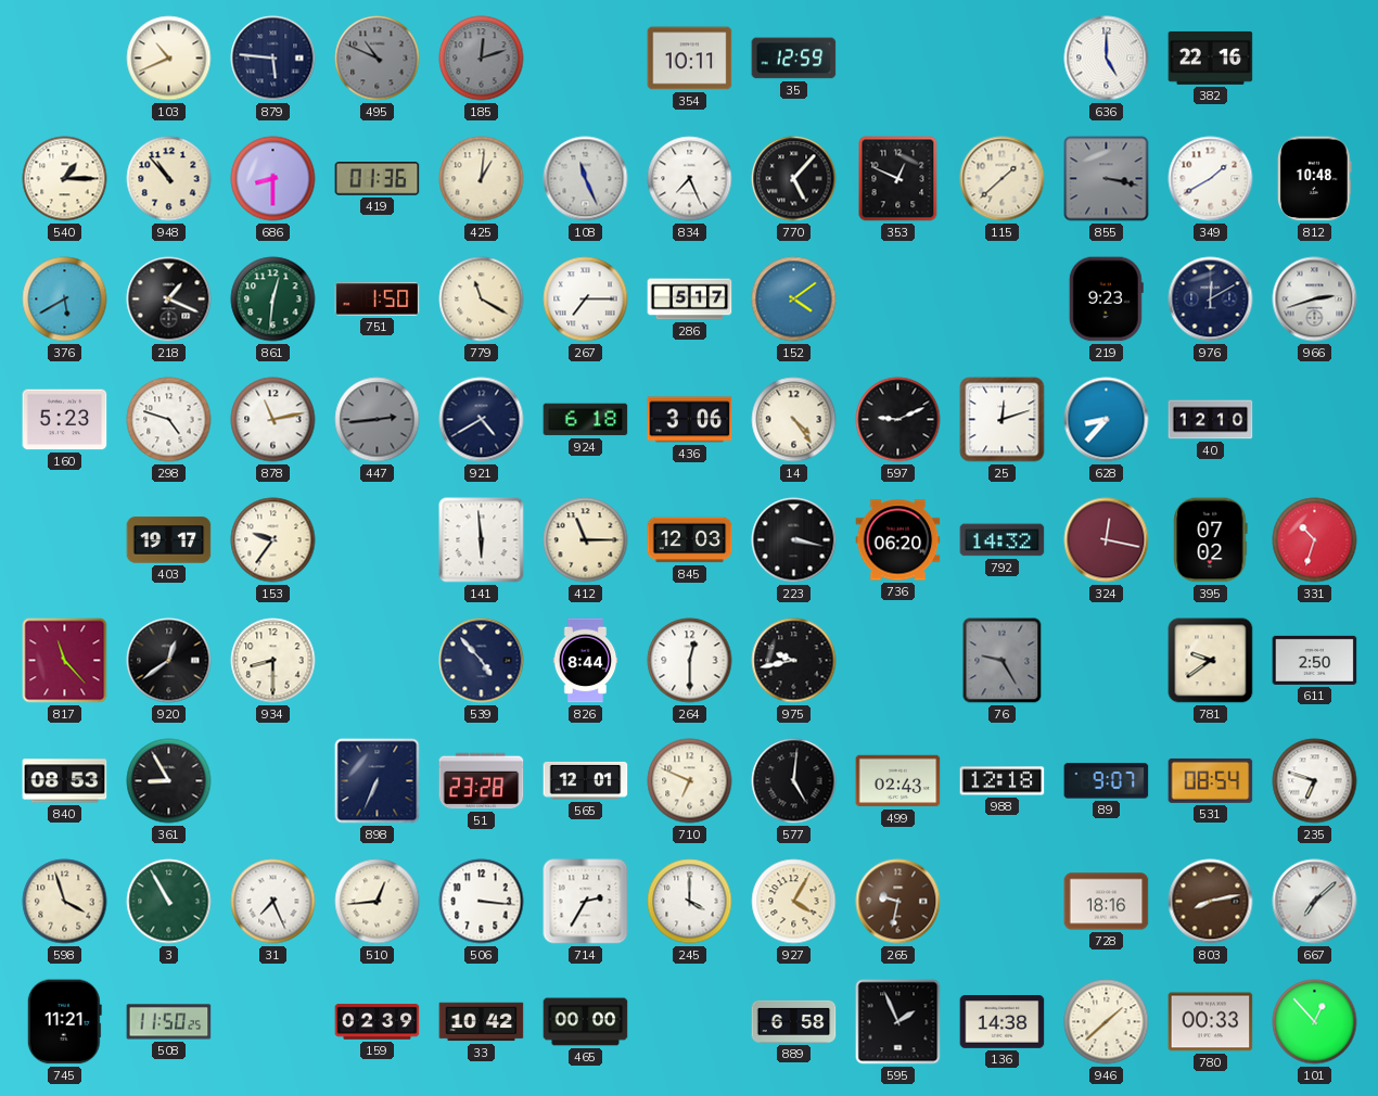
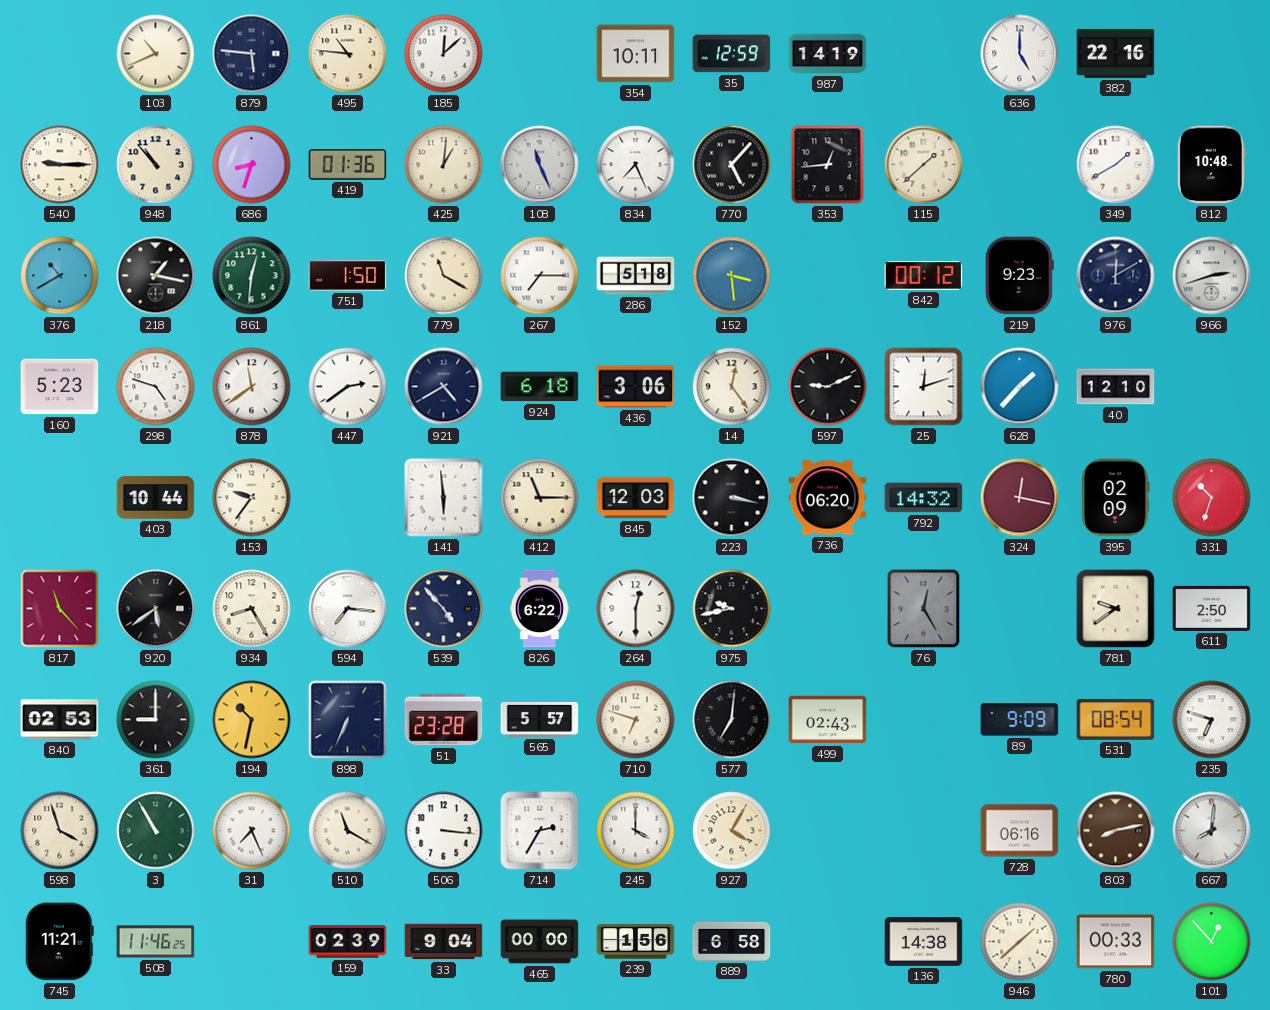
495: 10:49 -> 10:46 (348, 54)
495 dial: grey -> cream (348, 54)
185: 12:12 -> 12:08 (444, 54)
185 dial: grey -> white (444, 54)
987: none -> 14:19 (828, 54)
540: 1:15 -> 9:15 (60, 165)
686: 8:30 -> 8:33 (252, 165)
353: 12:49 -> 12:44 (828, 165)
855: 3:17 -> none (1107, 179)
376: 5:40 -> 10:40 (60, 276)
218: 1:19 -> 1:17 (156, 276)
286: 5:17 -> 5:18 (636, 276)
152: 4:09 -> 3:29 (732, 276)
842: none -> 00:12 (924, 275)
878: 11:13 -> 11:39 (252, 387)
447: 2:44 -> 2:39 (348, 387)
447 dial: grey -> white (348, 387)
14: 4:24 -> 12:24 (732, 387)
628: 8:37 -> 1:37 (1020, 387)
403: 19:17 -> 10:44 (156, 498)
395: 07:02 -> 02:09 (1116, 498)
920: 12:39 -> 5:39 (156, 609)
934: 8:30 -> 8:25 (252, 609)
594: none -> 7:16 (348, 609)
826: 8:44 -> 6:22 (540, 609)
76: 9:25 -> 12:25 (924, 609)
840: 08:53 -> 02:53 (60, 720)
361: 8:55 -> 9:00 (156, 720)
194: none -> 10:32 (252, 720)
565: 12:01 -> 5:57 (540, 719)
710: 6:49 -> 6:48 (636, 720)
577: 5:01 -> 7:01 (732, 720)
988: 12:18 -> none (1003, 781)
89: 9:07 -> 9:09 (1020, 720)
510: 12:44 -> 11:20 (348, 831)
265: 9:32 -> none (898, 902)
728: 18:16 -> 06:16 (1020, 831)
667: 7:08 -> 8:01 (1212, 831)
508: 11:50 -> 11:46 (156, 942)
33: 10:42 -> 9:04 (444, 942)
239: none -> 1:56 (636, 942)
595: 1:56 -> none (898, 1022)
